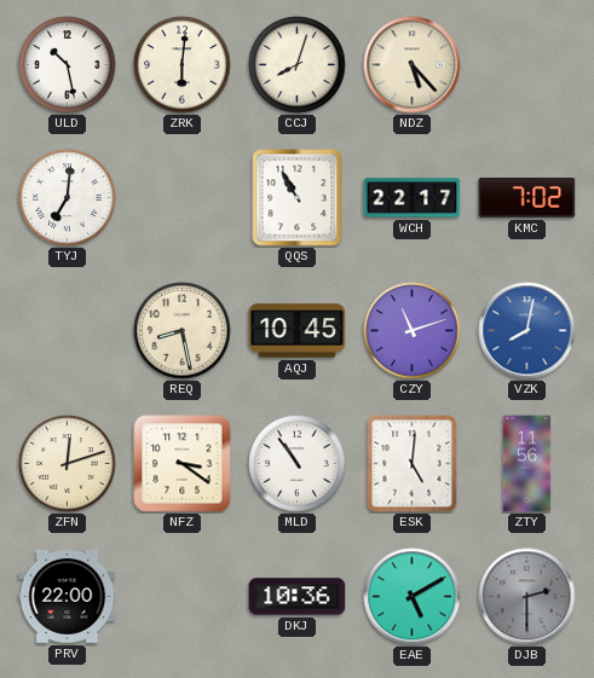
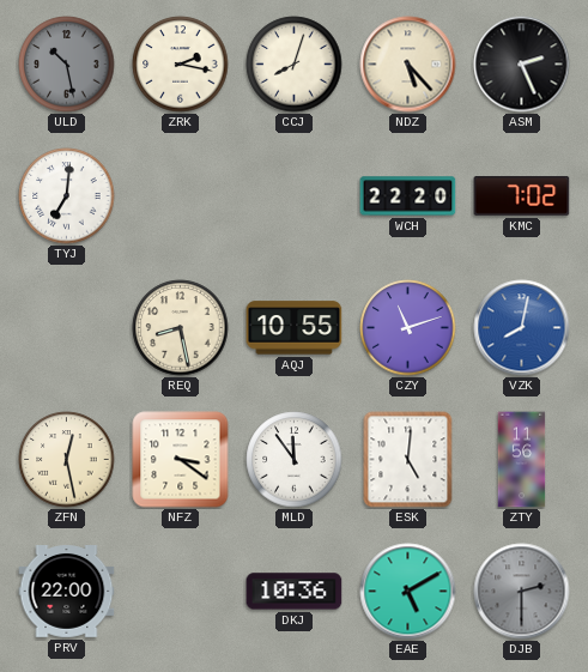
ULD dial: white -> grey (67, 65)
ZRK: 6:01 -> 2:17 (181, 65)
ASM: none -> 2:26 (522, 65)
QQS: 10:55 -> none (298, 198)
WCH: 22:17 -> 22:20 (408, 196)
AQJ: 10:45 -> 10:55 (295, 328)
ZFN: 12:12 -> 12:28 (67, 460)
MLD: 10:54 -> 11:54 (295, 460)
